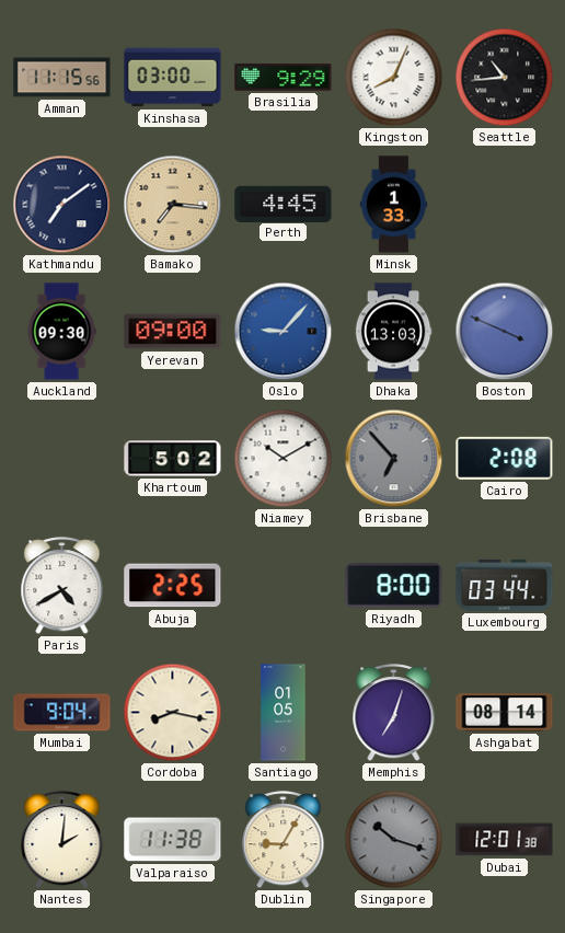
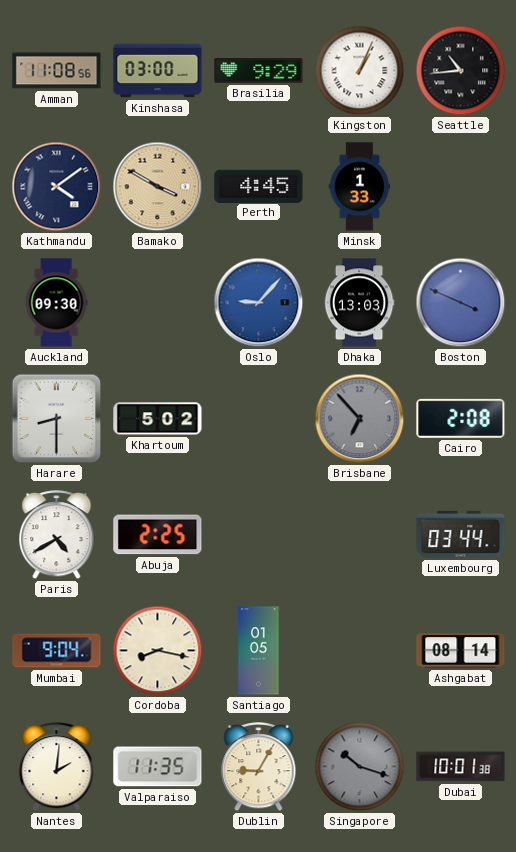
Amman: 11:15 -> 11:08 (57, 71)
Kingston: 8:04 -> 1:04 (360, 71)
Kathmandu: 7:09 -> 4:09 (57, 187)
Bamako: 7:16 -> 3:50 (158, 187)
Yerevan: 09:00 -> none (173, 332)
Harare: none -> 8:30 (57, 419)
Niamey: 10:10 -> none (284, 459)
Riyadh: 8:00 -> none (394, 586)
Memphis: 7:03 -> none (394, 713)
Valparaiso: 11:38 -> 11:35 (158, 767)
Dubai: 12:01 -> 10:01 (461, 767)
